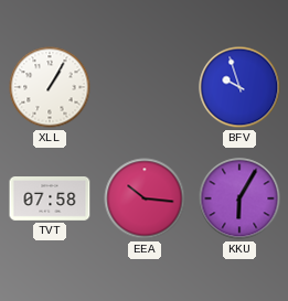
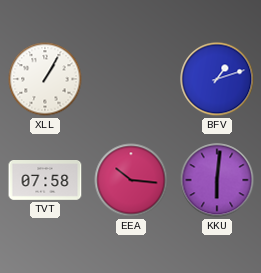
BFV: 9:57 -> 1:12 (217, 79)
KKU: 6:05 -> 6:01 (217, 180)
